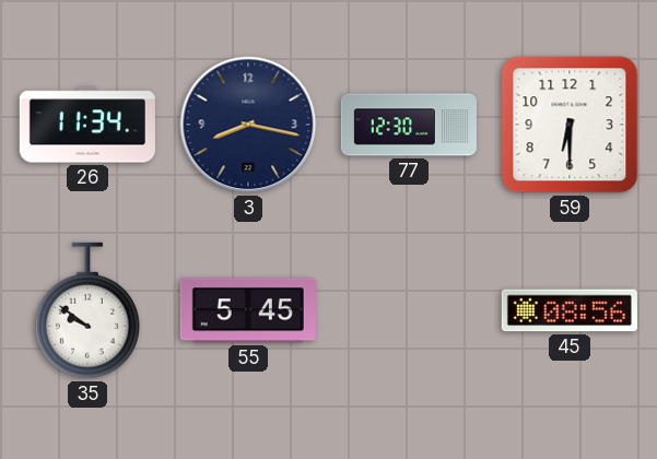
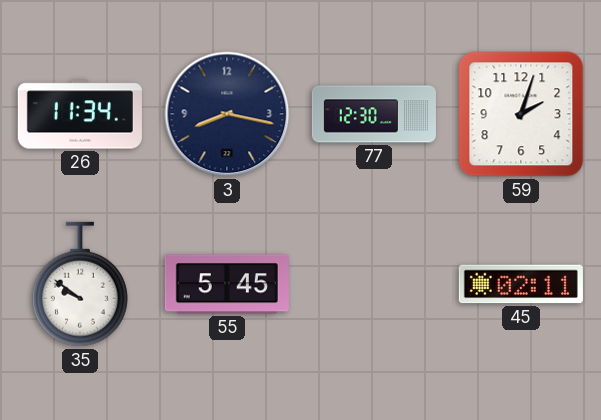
59: 6:30 -> 2:03 (521, 114)
45: 08:56 -> 02:11 (521, 284)
